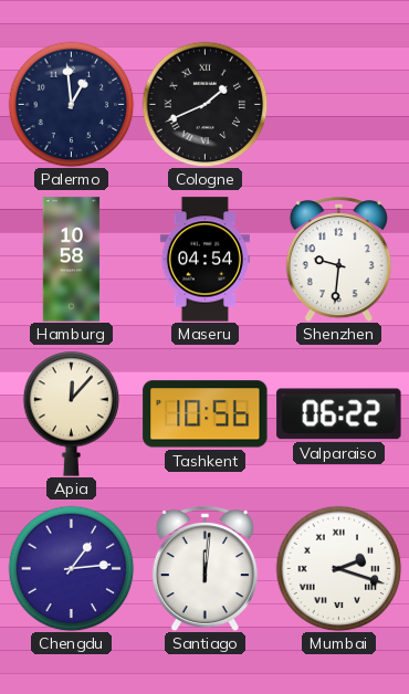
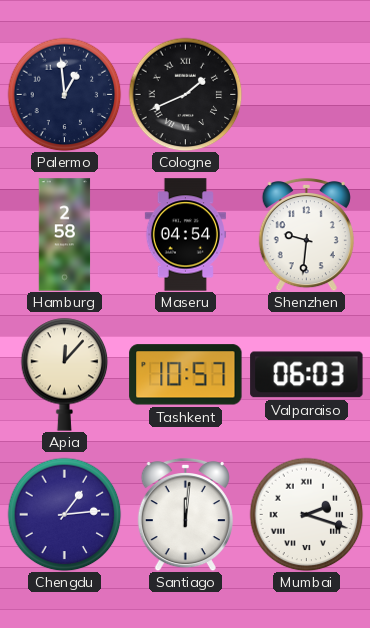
Hamburg: 10:58 -> 2:58 (65, 235)
Tashkent: 10:56 -> 10:57 (186, 375)
Valparaiso: 06:22 -> 06:03 (307, 375)
